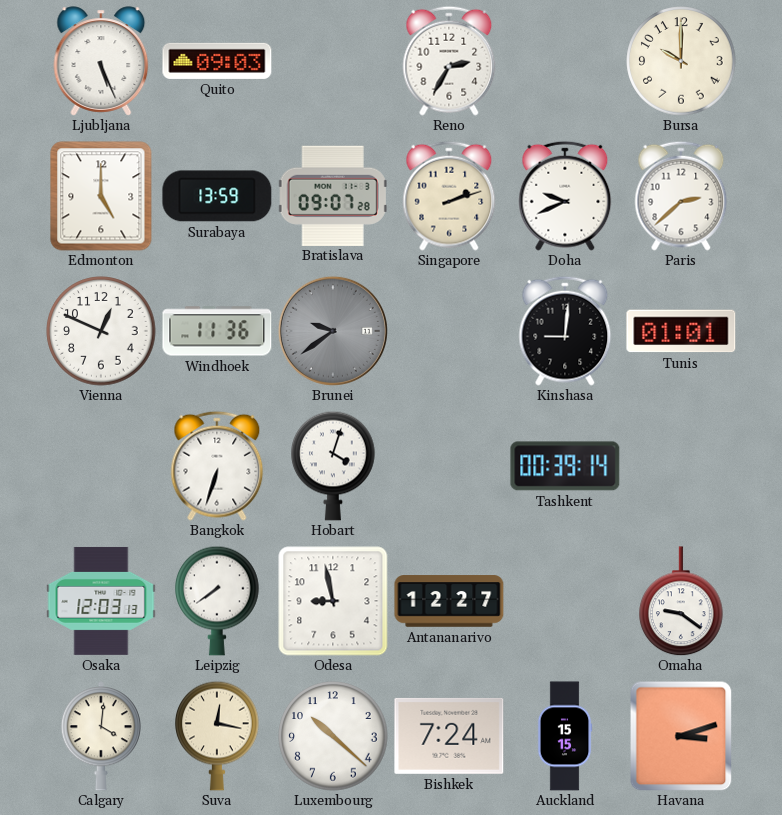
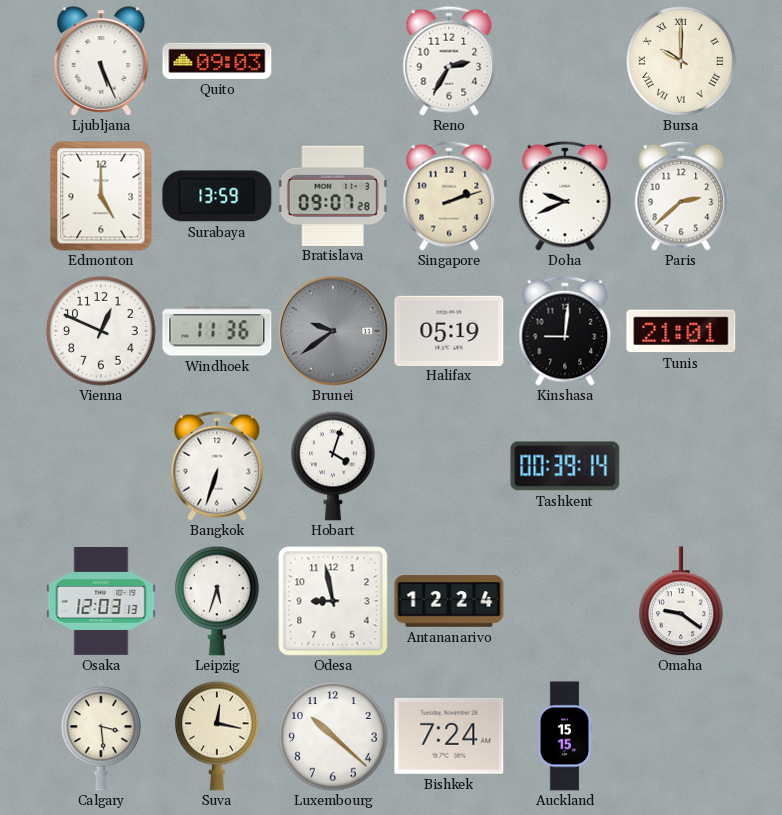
Bursa numerals: Arabic -> Roman (681, 61)
Halifax: none -> 05:19 (449, 330)
Tunis: 01:01 -> 21:01 (681, 331)
Leipzig: 7:39 -> 5:33 (217, 601)
Antananarivo: 12:27 -> 12:24 (449, 601)
Calgary: 4:01 -> 3:29 (101, 736)
Havana: 3:12 -> none (681, 736)
